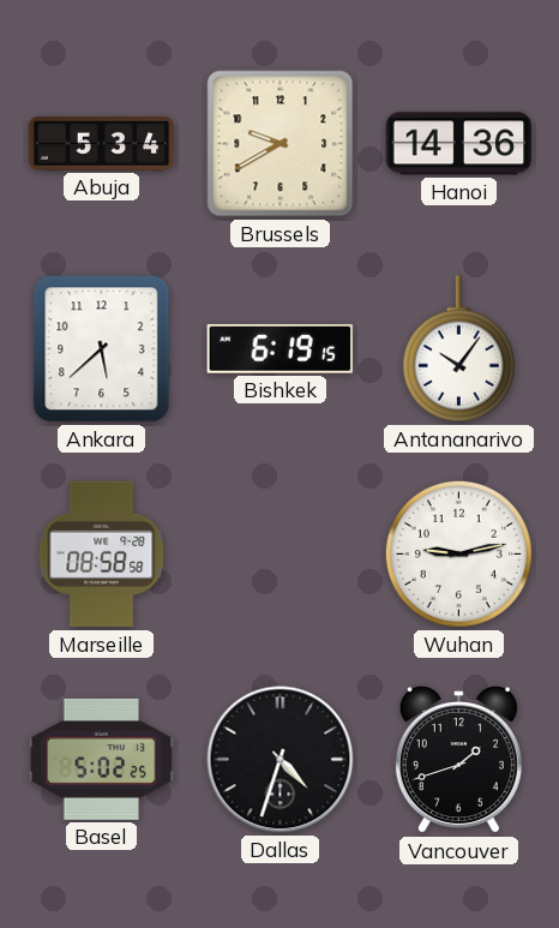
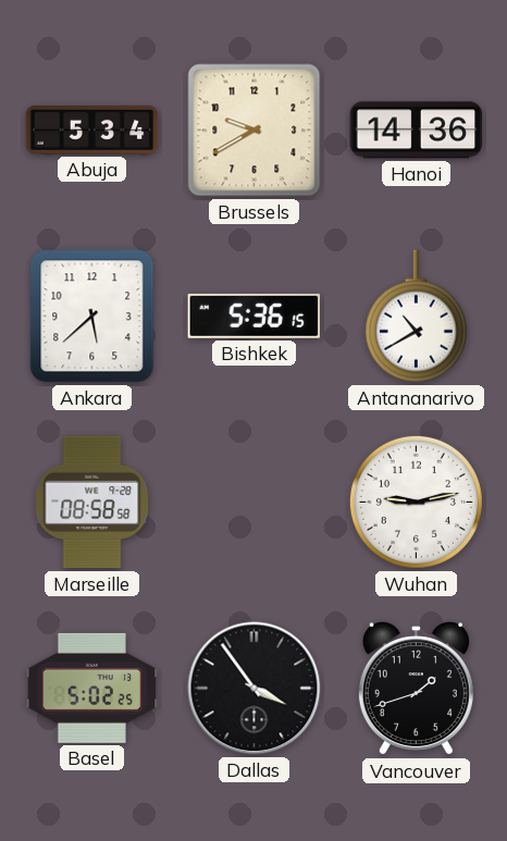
Bishkek: 6:19 -> 5:36 (255, 316)
Antananarivo: 10:06 -> 10:40 (416, 317)
Dallas: 4:33 -> 3:54 (255, 689)
